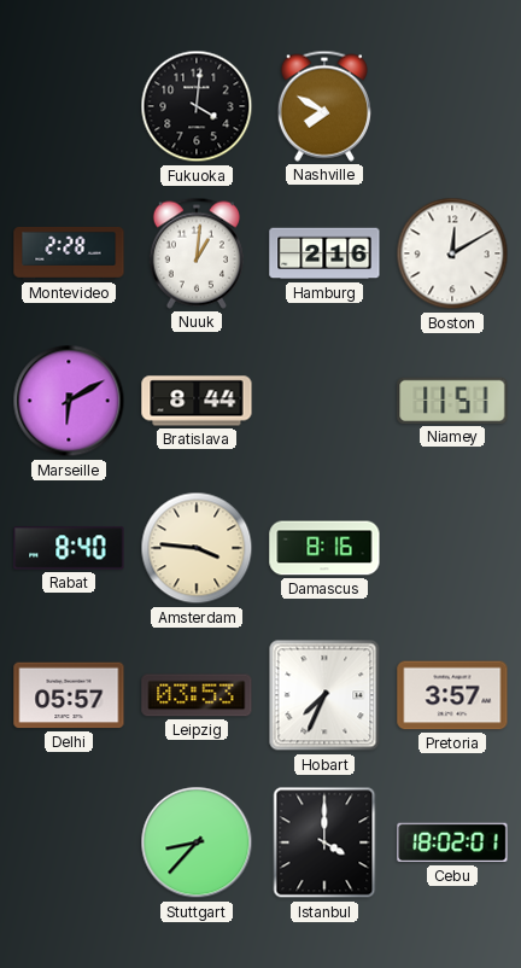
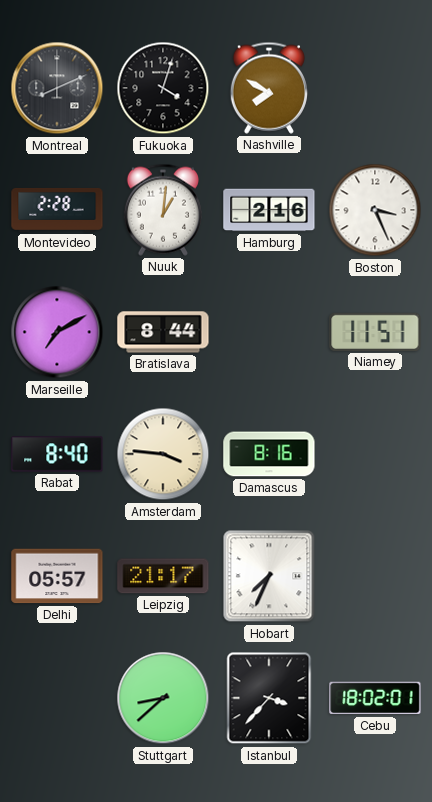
Montreal: none -> 8:11 (57, 88)
Fukuoka: 4:01 -> 4:03 (163, 88)
Boston: 12:10 -> 3:26 (375, 210)
Marseille: 6:10 -> 7:10 (57, 332)
Leipzig: 03:53 -> 21:17 (163, 576)
Pretoria: 3:57 -> none (452, 695)
Stuttgart: 8:37 -> 8:38 (163, 698)
Istanbul: 4:00 -> 3:37 (269, 698)
